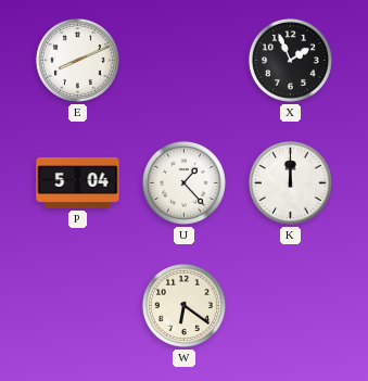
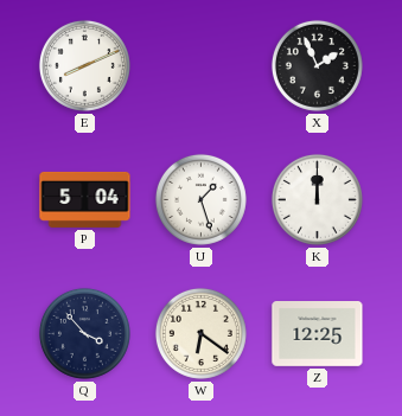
U: 1:23 -> 1:27 (200, 199)
Q: none -> 3:53 (84, 333)
Z: none -> 12:25 (318, 334)
